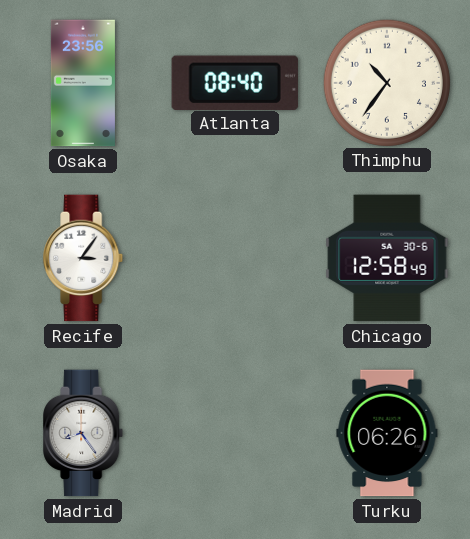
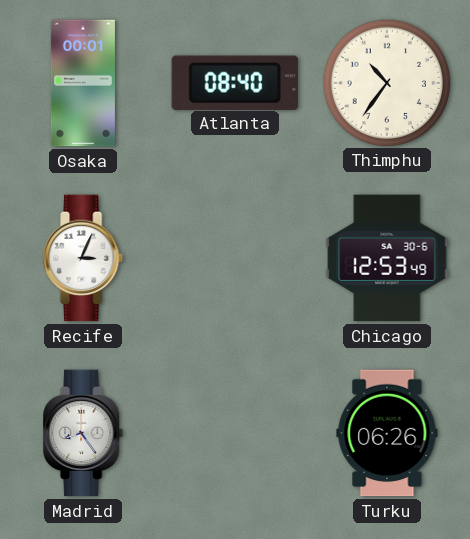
Osaka: 23:56 -> 00:01 (83, 83)
Recife: 3:06 -> 3:04 (84, 258)
Chicago: 12:58 -> 12:53 (387, 258)
